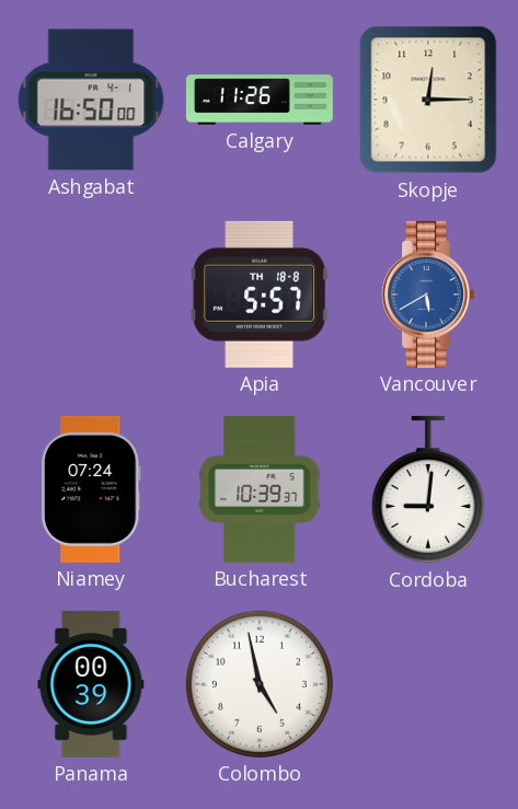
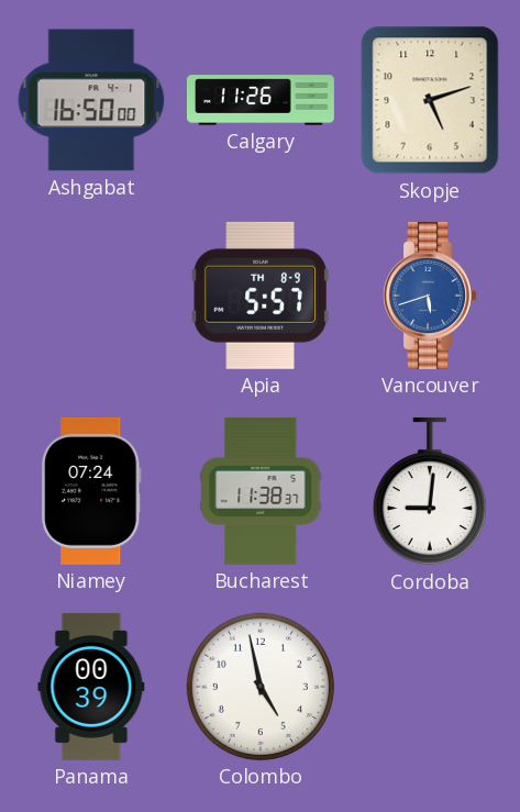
Skopje: 12:15 -> 5:12 (430, 100)
Apia date: TH 18-8 -> TH 8-9 (261, 296)
Vancouver: 5:40 -> 5:42 (429, 296)
Bucharest: 10:39 -> 11:38 (261, 491)
